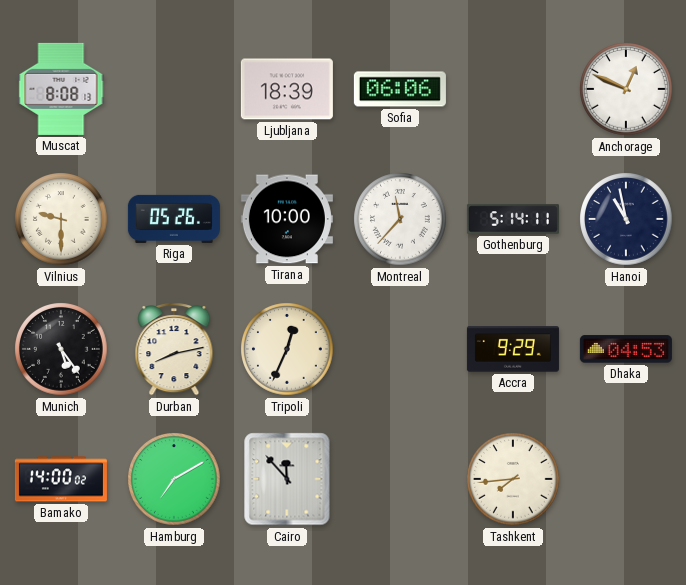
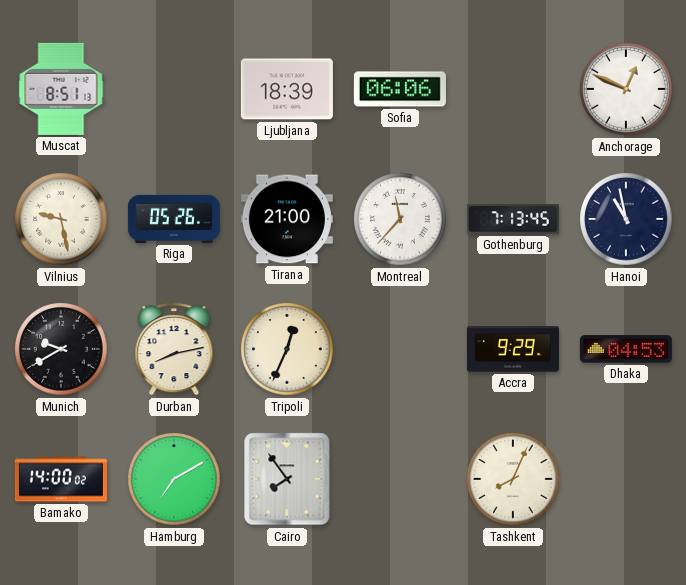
Muscat: 8:08 -> 8:51 (61, 89)
Vilnius: 9:30 -> 9:28 (61, 219)
Tirana: 10:00 -> 21:00 (287, 219)
Gothenburg: 5:14 -> 7:13 (513, 219)
Munich: 5:24 -> 9:40 (61, 349)
Cairo: 11:53 -> 7:54 (287, 479)
Tashkent: 7:44 -> 8:04 (513, 479)
